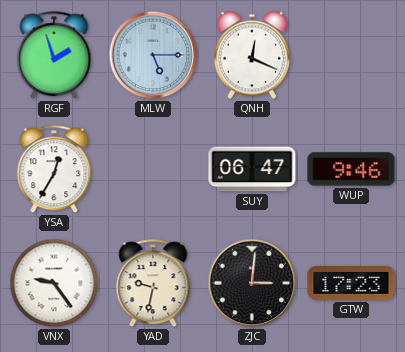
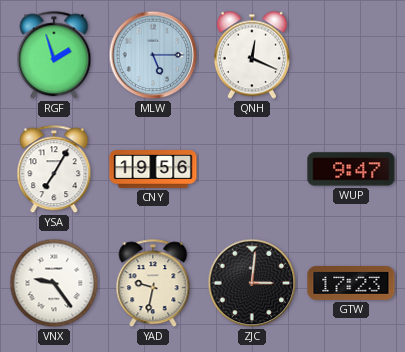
YSA: 12:35 -> 7:05 (54, 170)
CNY: none -> 19:56 (153, 170)
SUY: 06:47 -> none (252, 169)
WUP: 9:46 -> 9:47 (351, 169)
